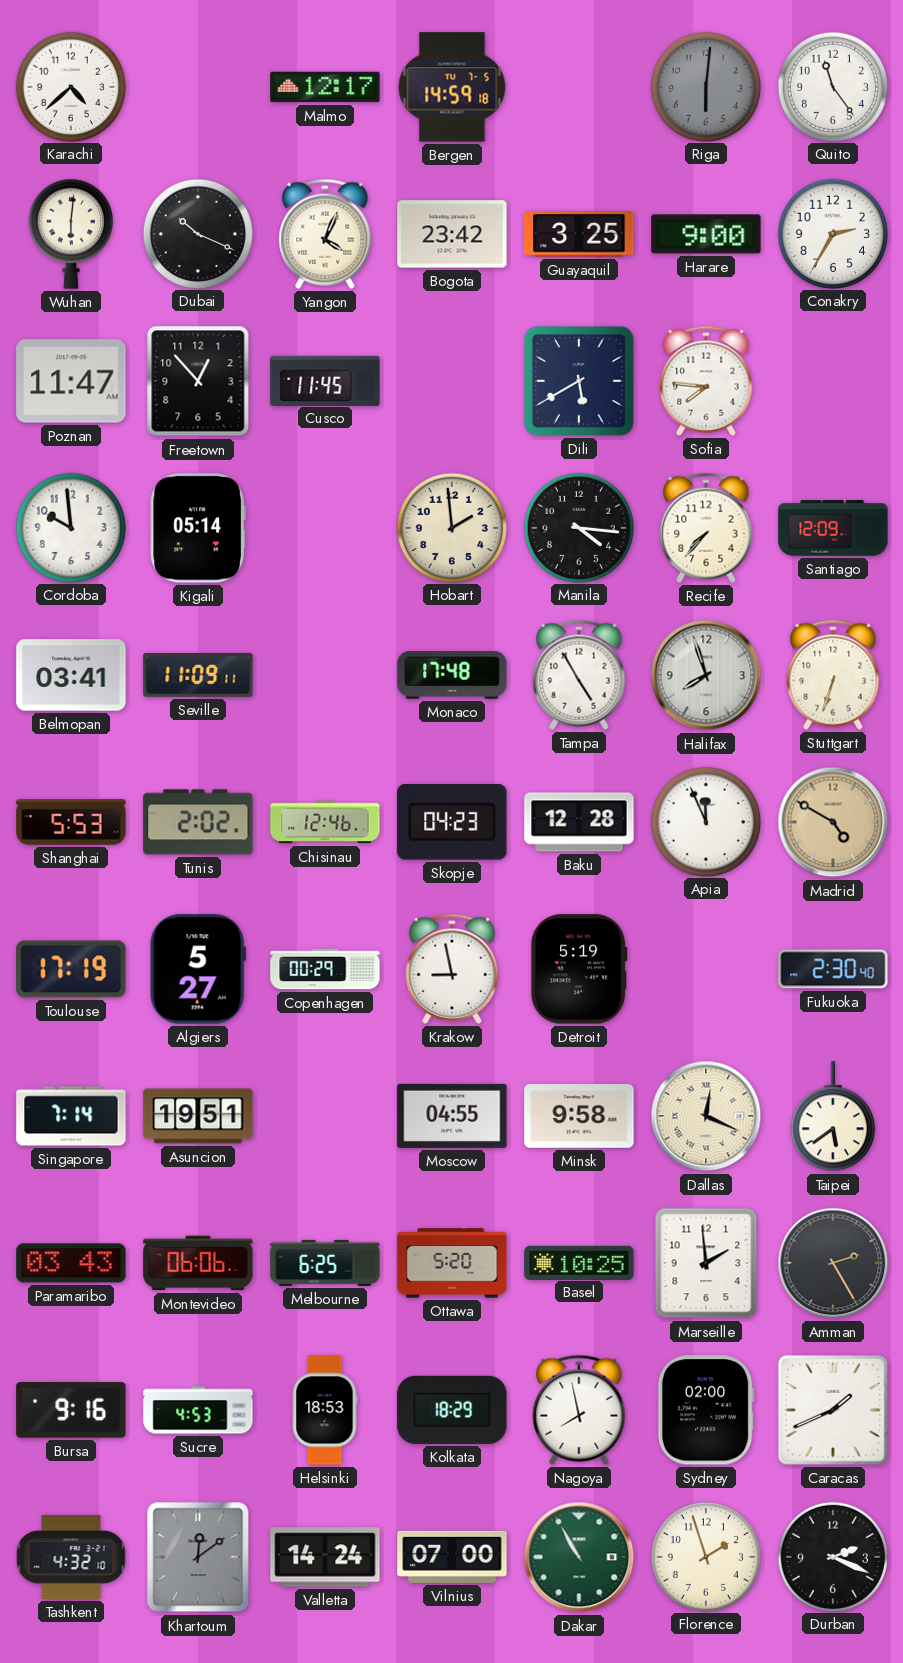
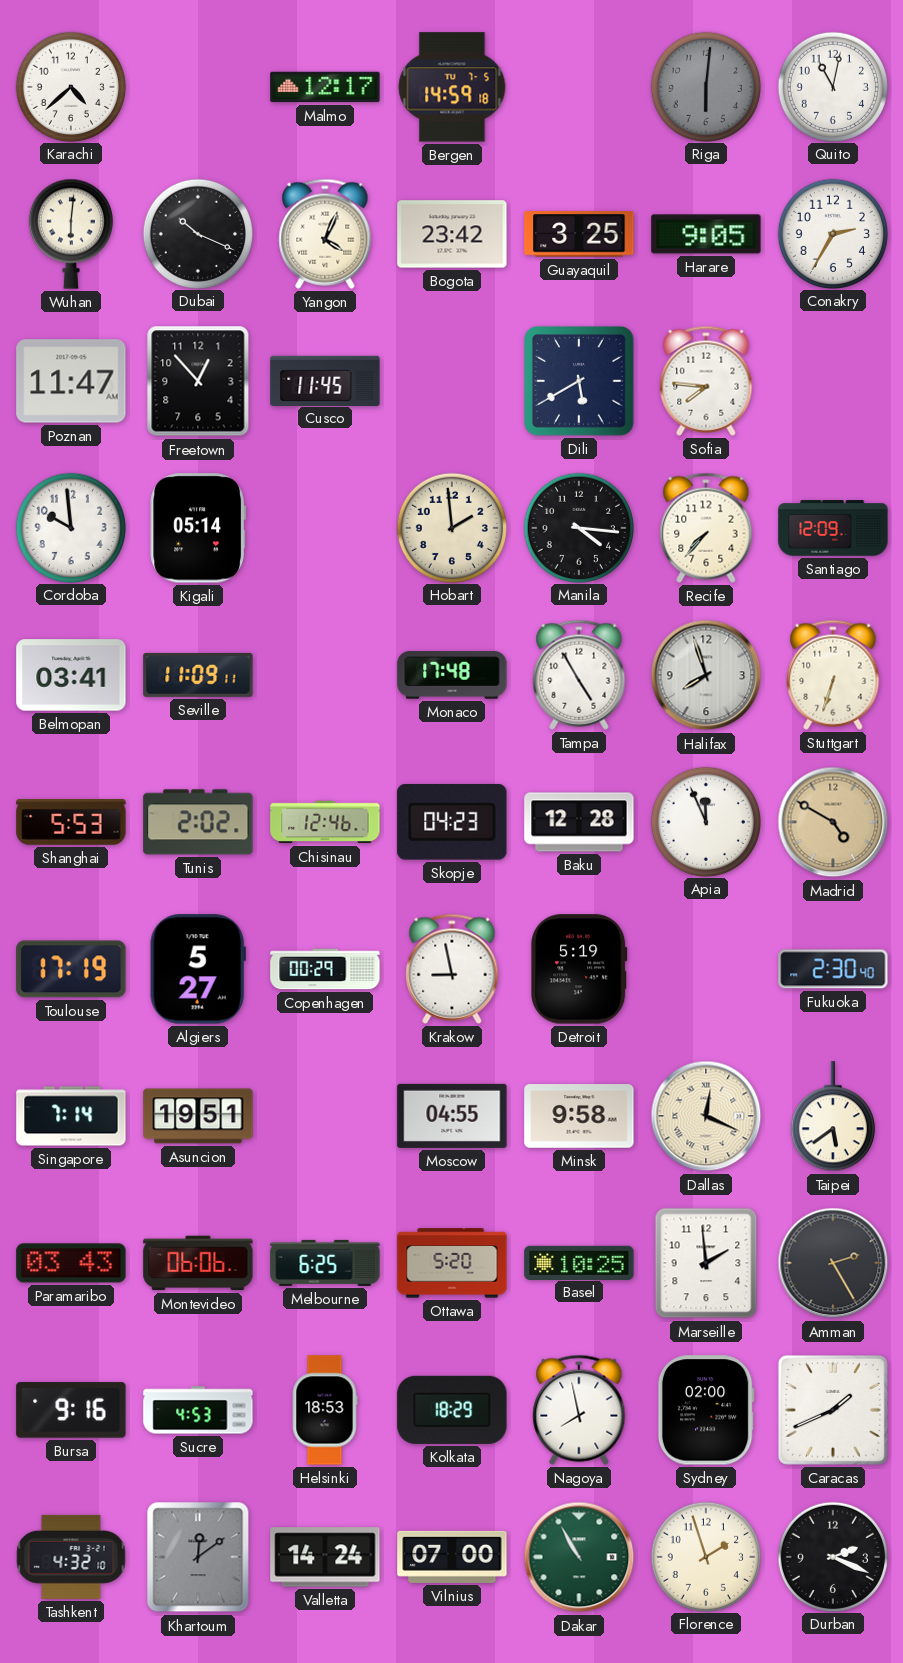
Quito: 11:24 -> 11:02 (832, 86)
Harare: 9:00 -> 9:05 (706, 234)
